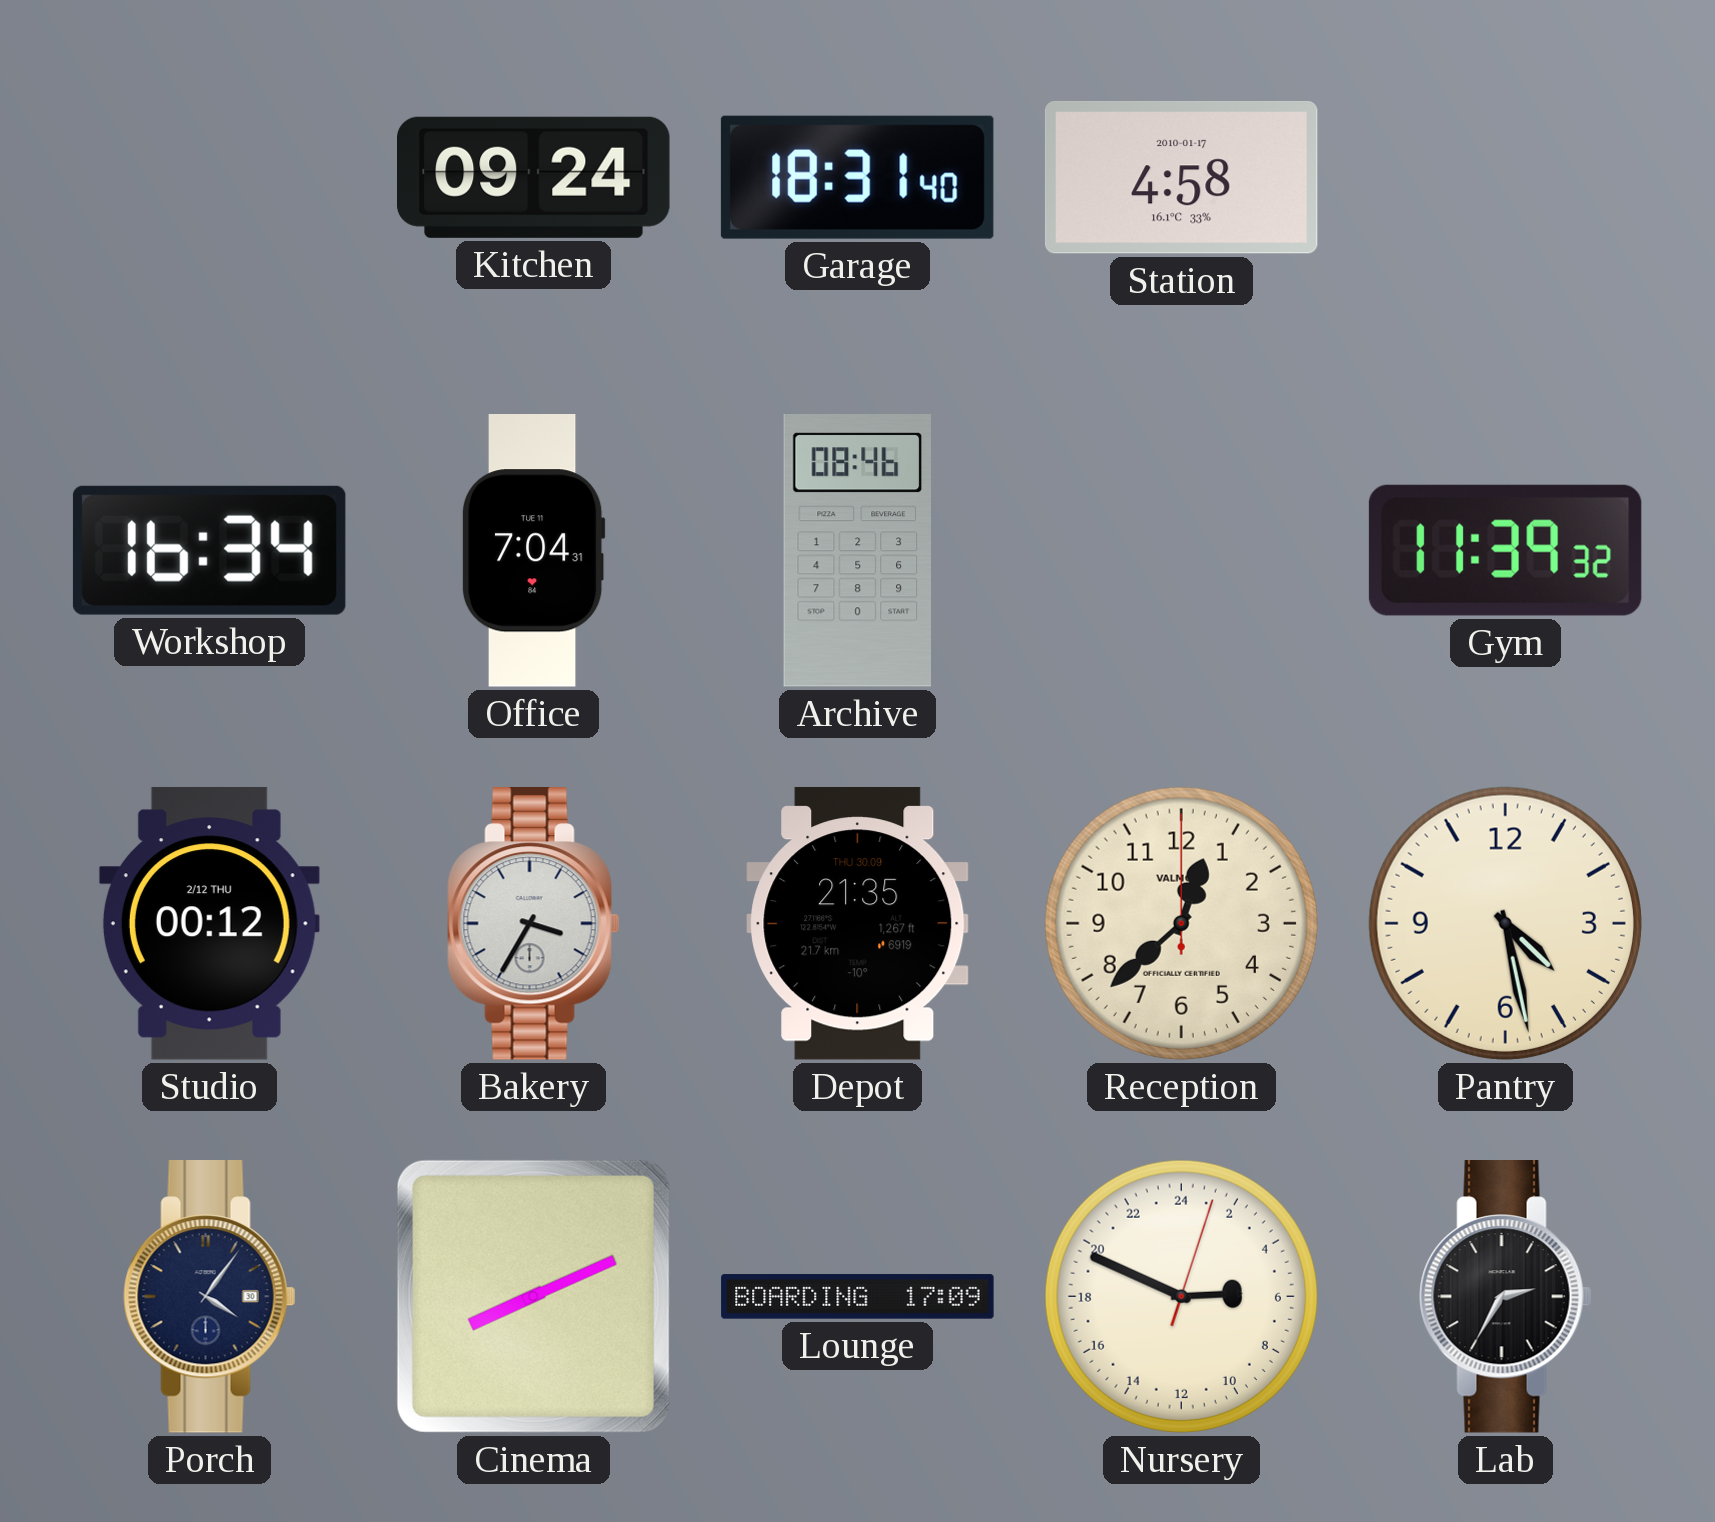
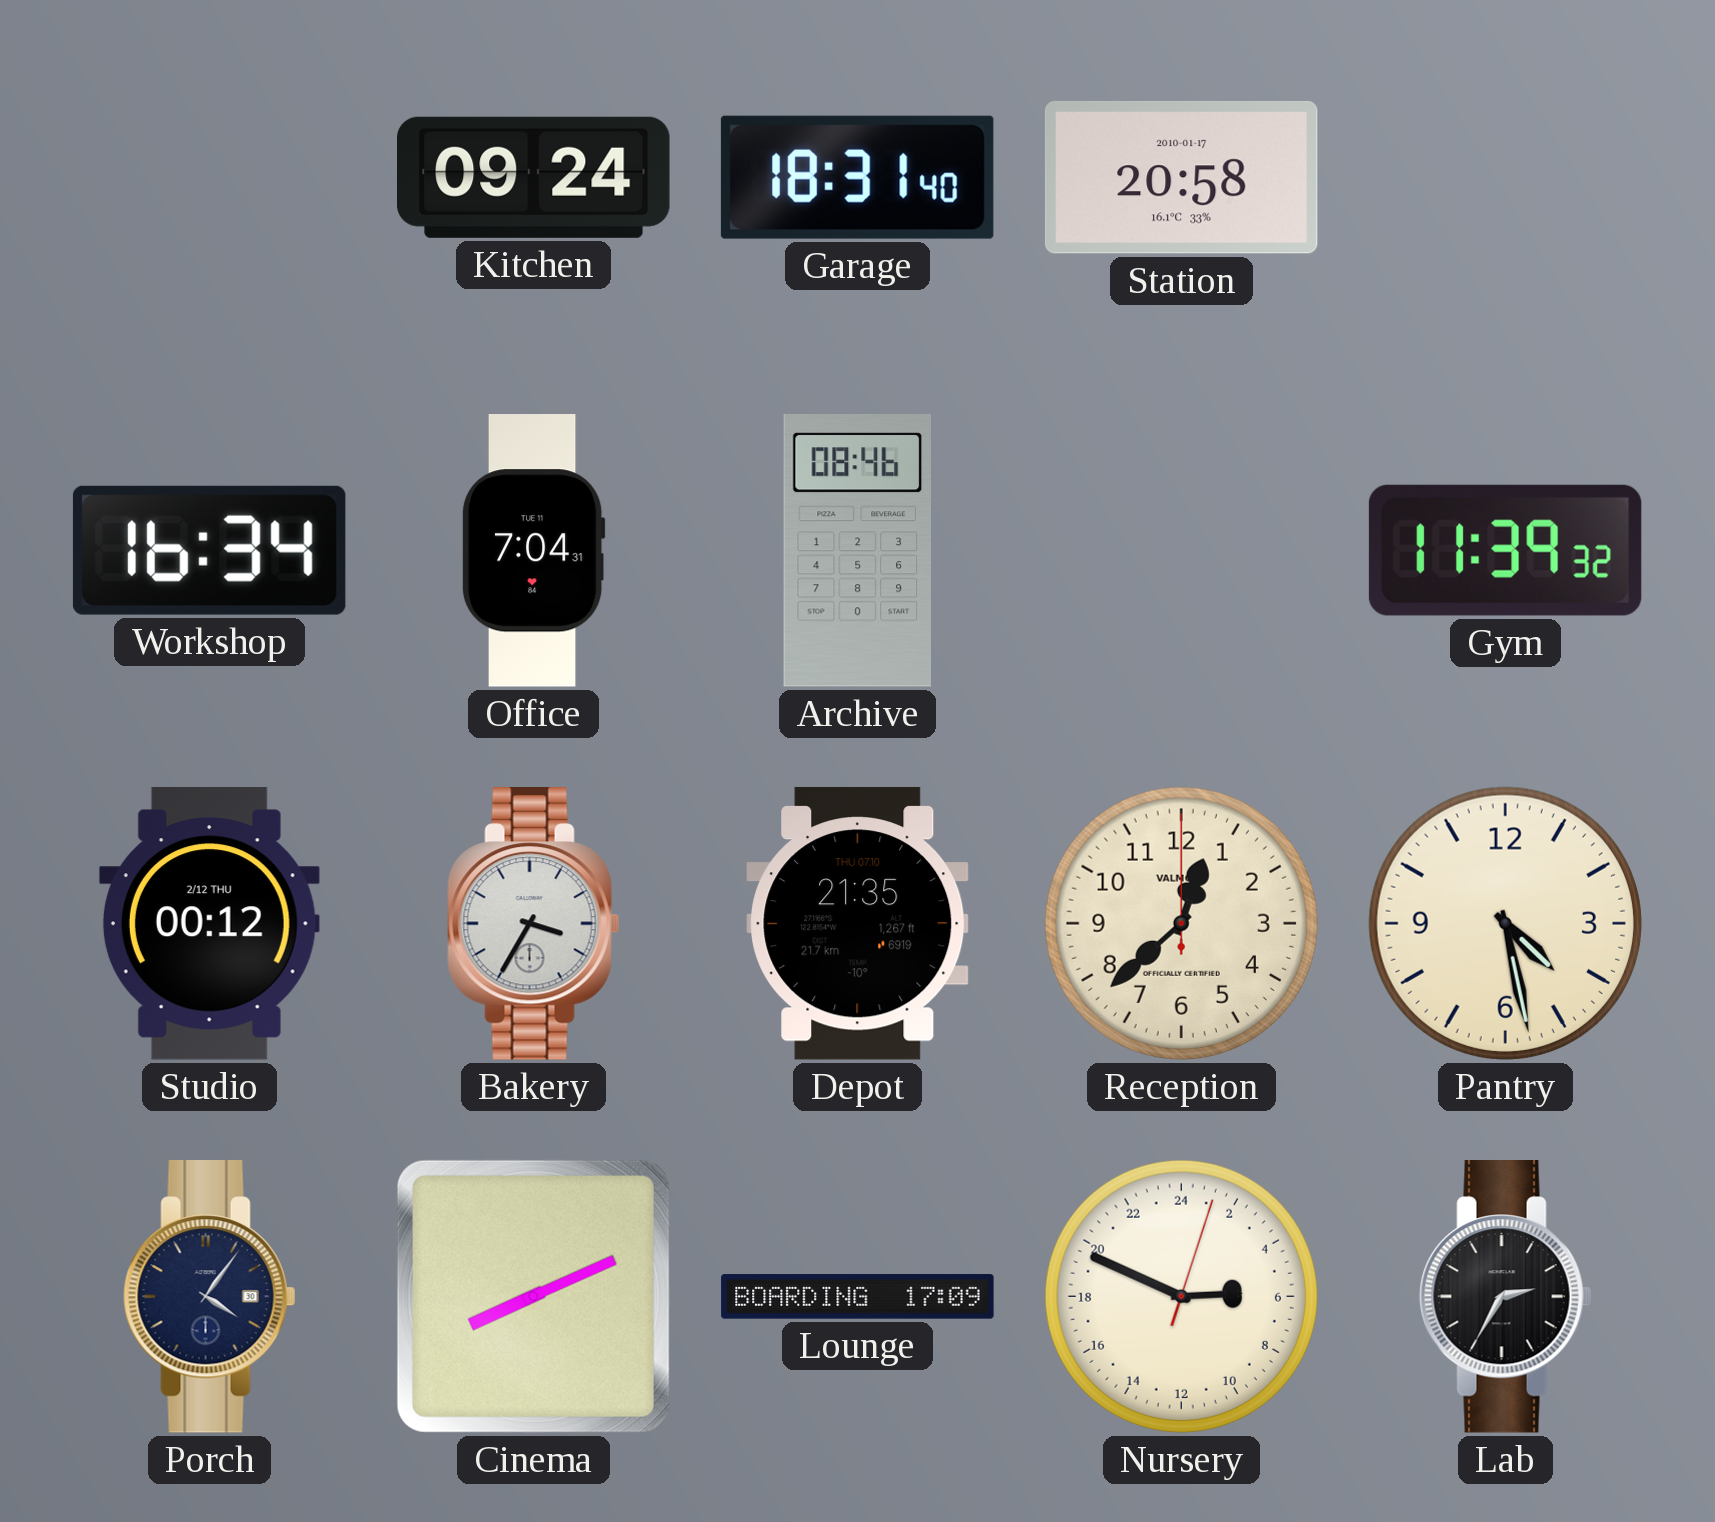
Station: 4:58 -> 20:58 (1181, 177)
Depot date: THU 30.09 -> THU 07.10 (858, 923)
